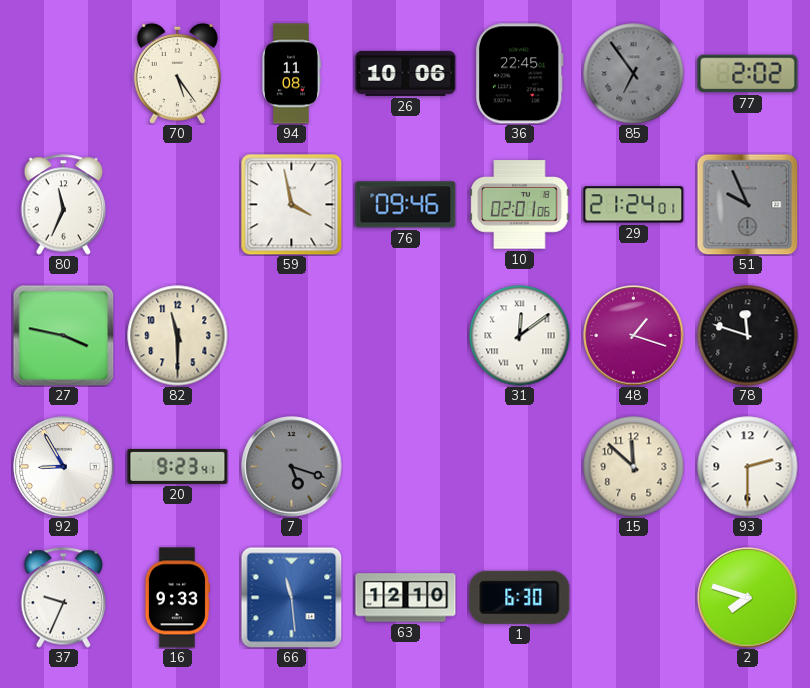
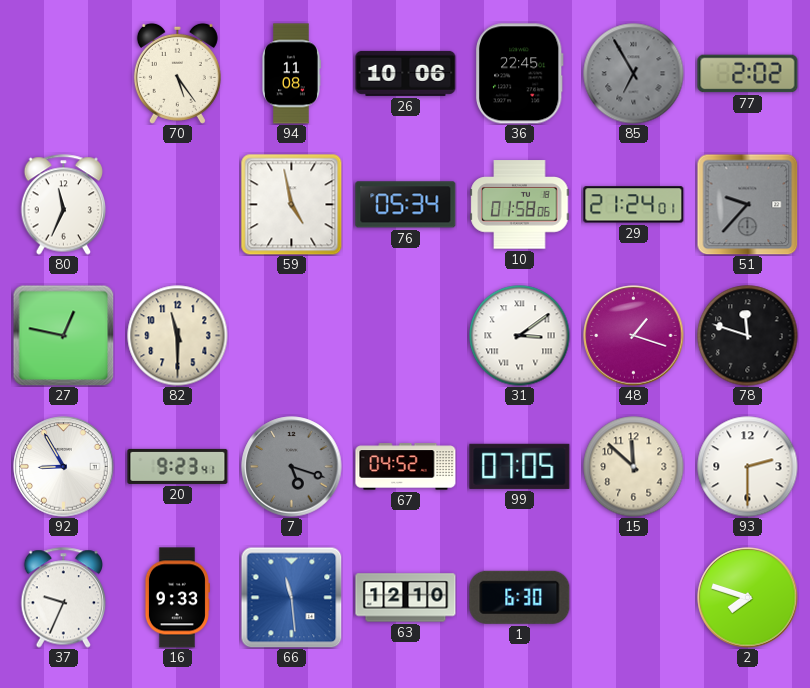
85: 6:54 -> 6:55 (634, 74)
59: 3:58 -> 4:58 (292, 205)
76: 09:46 -> 05:34 (406, 205)
10: 02:01 -> 01:58 (520, 205)
51: 9:56 -> 9:37 (747, 204)
27: 3:47 -> 12:47 (63, 335)
31: 12:09 -> 3:09 (520, 336)
67: none -> 04:52 (406, 467)
99: none -> 07:05 (520, 466)
